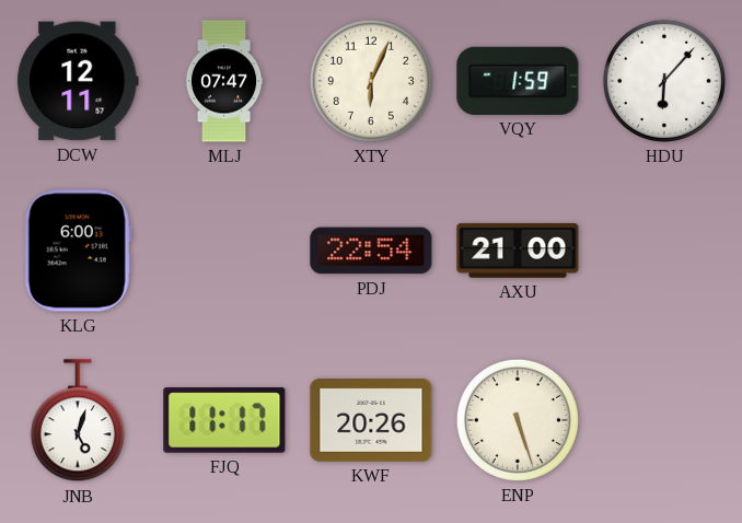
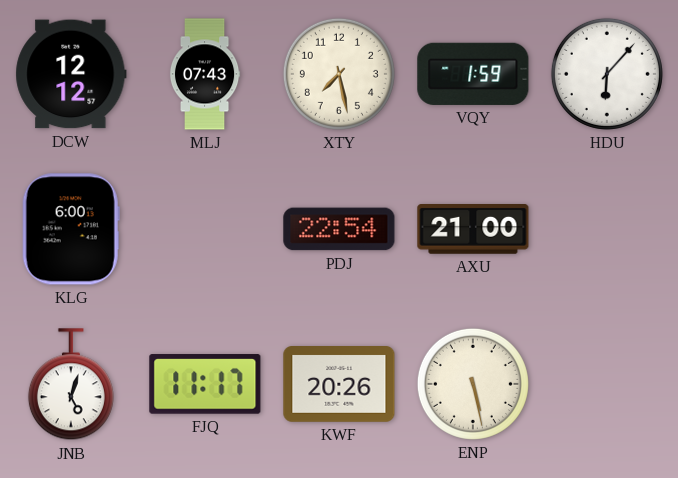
DCW: 12:11 -> 12:12 (71, 74)
MLJ: 07:47 -> 07:43 (205, 74)
XTY: 6:04 -> 7:28 (339, 74)
ENP: 5:27 -> 5:28 (473, 384)
